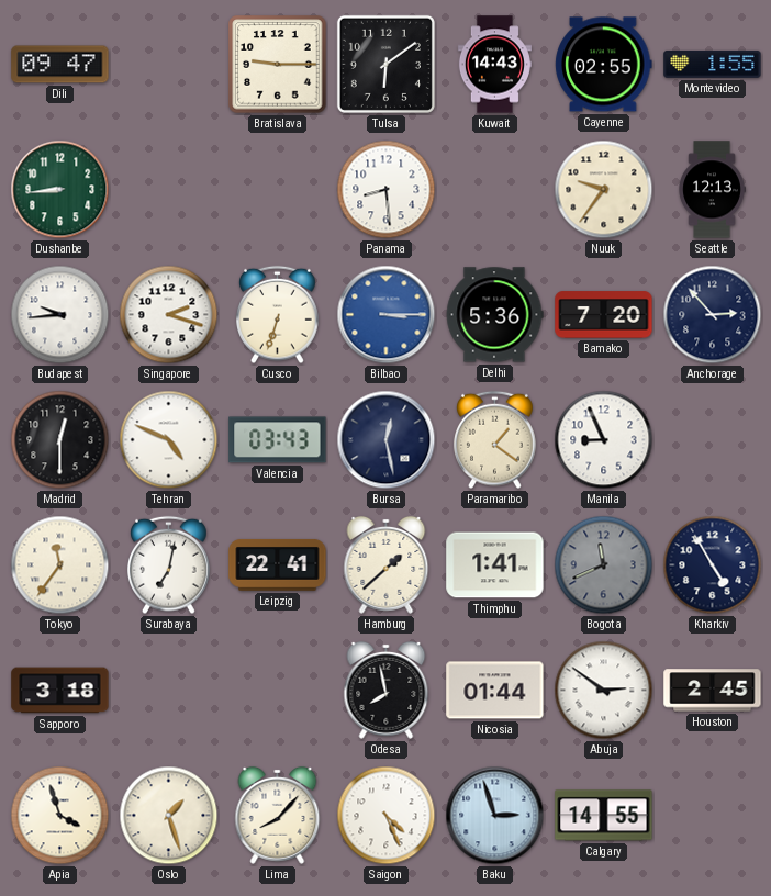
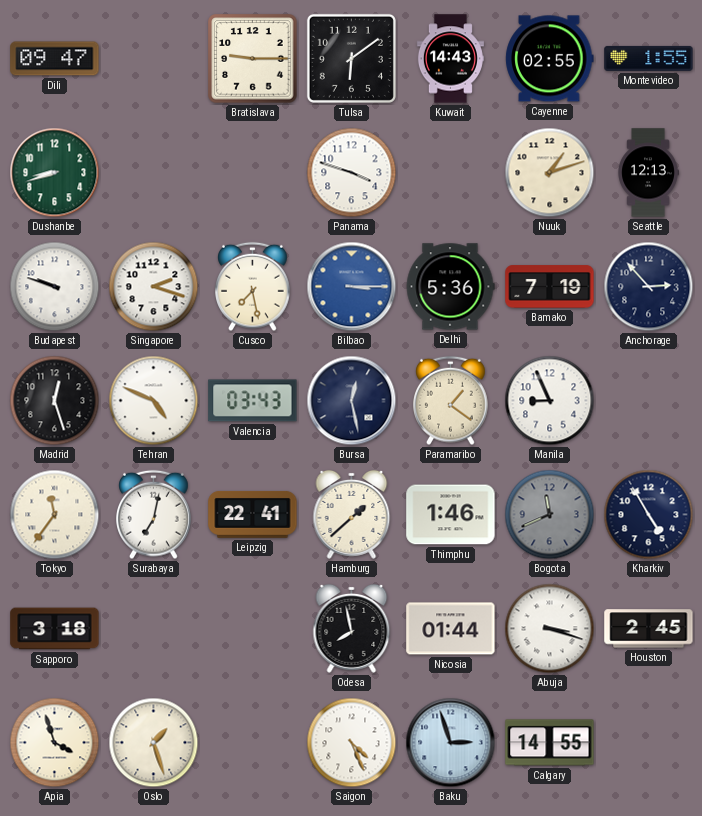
Dushanbe: 8:44 -> 8:42 (55, 173)
Panama: 8:29 -> 3:48 (352, 173)
Nuuk: 9:36 -> 1:12 (550, 173)
Budapest: 9:44 -> 9:48 (55, 287)
Cusco: 6:33 -> 7:28 (253, 287)
Bamako: 7:20 -> 7:19 (550, 287)
Madrid: 12:30 -> 12:27 (55, 401)
Thimphu: 1:41 -> 1:46 (451, 515)
Abuja: 2:51 -> 3:18 (550, 629)
Lima: 8:07 -> none (278, 815)
